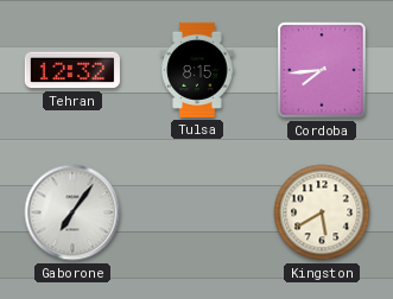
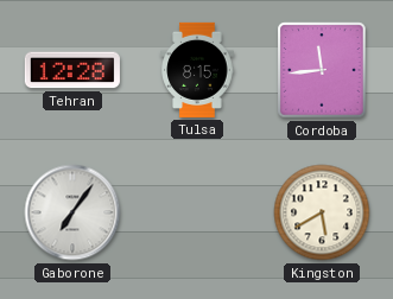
Tehran: 12:32 -> 12:28 (72, 70)
Cordoba: 7:44 -> 11:44 (322, 70)
